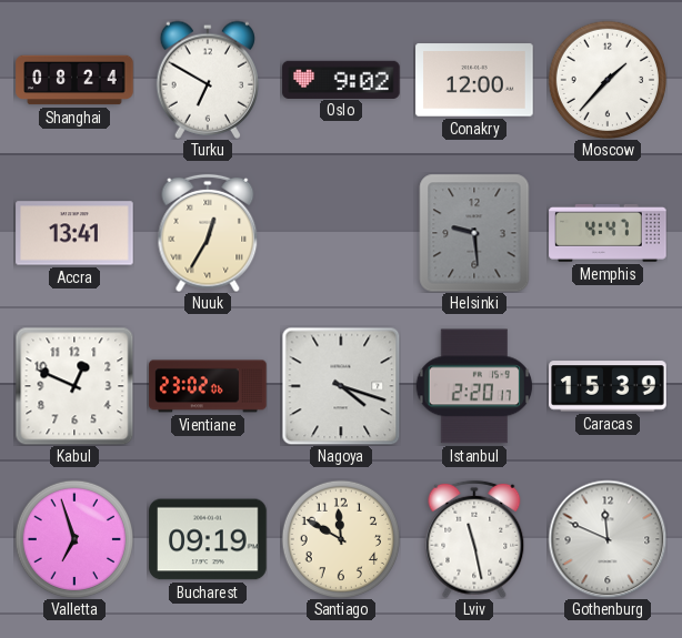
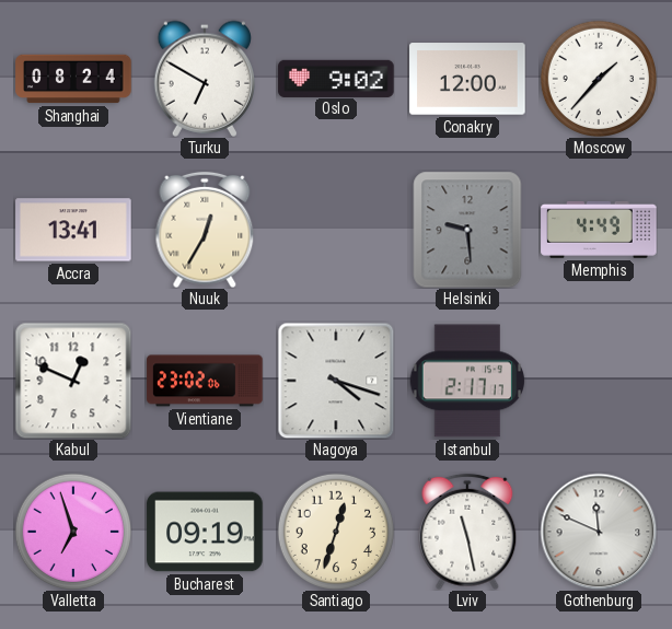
Memphis: 4:47 -> 4:49 (599, 230)
Istanbul: 2:20 -> 2:17 (467, 381)
Caracas: 15:39 -> none (608, 386)
Santiago: 11:50 -> 12:33 (335, 531)
